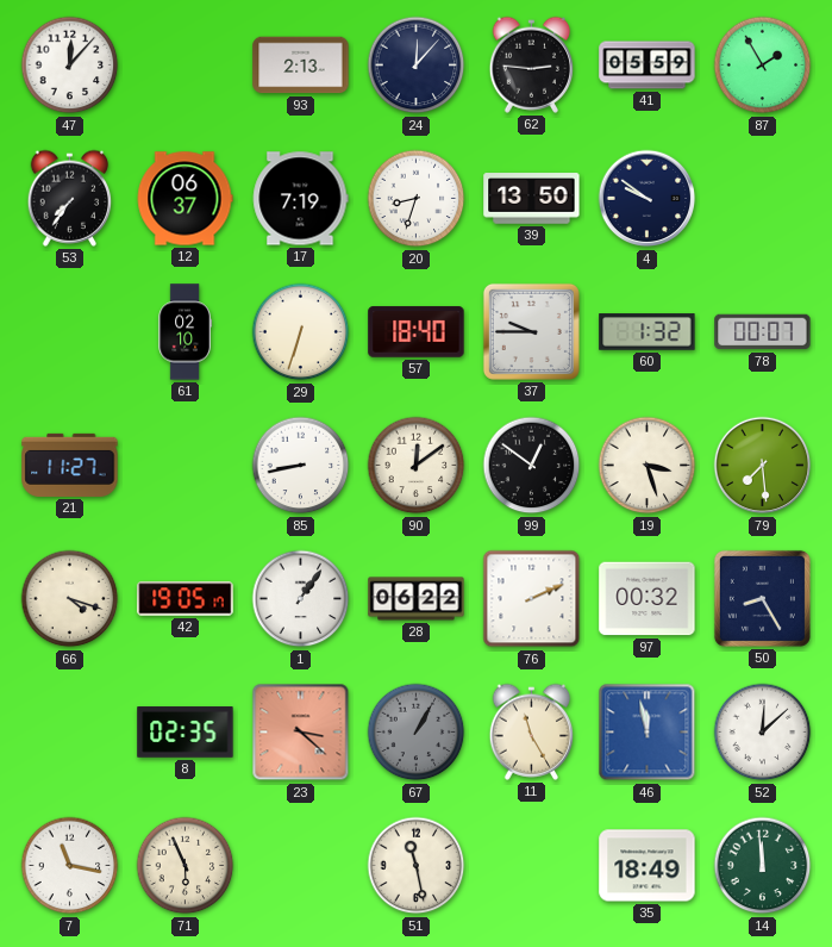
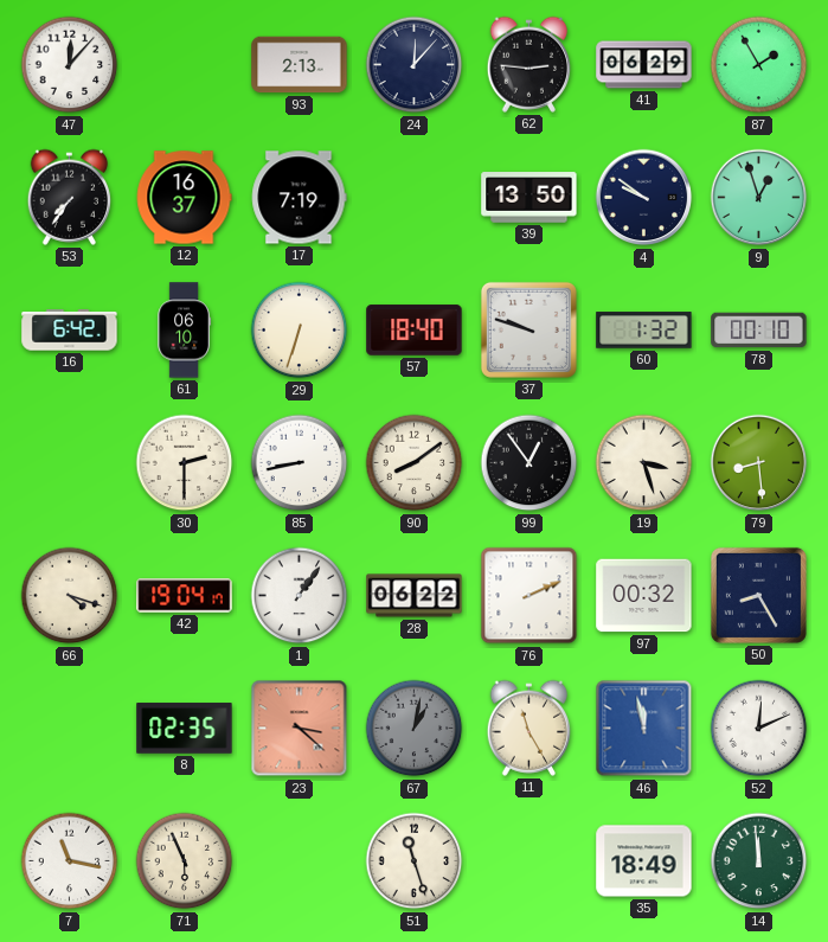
41: 05:59 -> 06:29 (644, 65)
12: 06:37 -> 16:37 (184, 198)
20: 8:33 -> none (417, 199)
9: none -> 12:57 (759, 198)
16: none -> 6:42 (70, 331)
61: 02:10 -> 06:10 (184, 331)
37: 9:45 -> 9:48 (528, 329)
78: 00:07 -> 00:10 (759, 331)
21: 11:27 -> none (70, 465)
30: none -> 2:30 (185, 463)
90: 12:09 -> 8:09 (415, 463)
99: 12:51 -> 12:54 (529, 463)
79: 7:29 -> 8:29 (759, 463)
42: 19:05 -> 19:04 (185, 596)
67: 1:05 -> 1:02 (415, 729)
52: 12:08 -> 12:11 (759, 729)
51: 11:28 -> 11:27 (415, 861)
